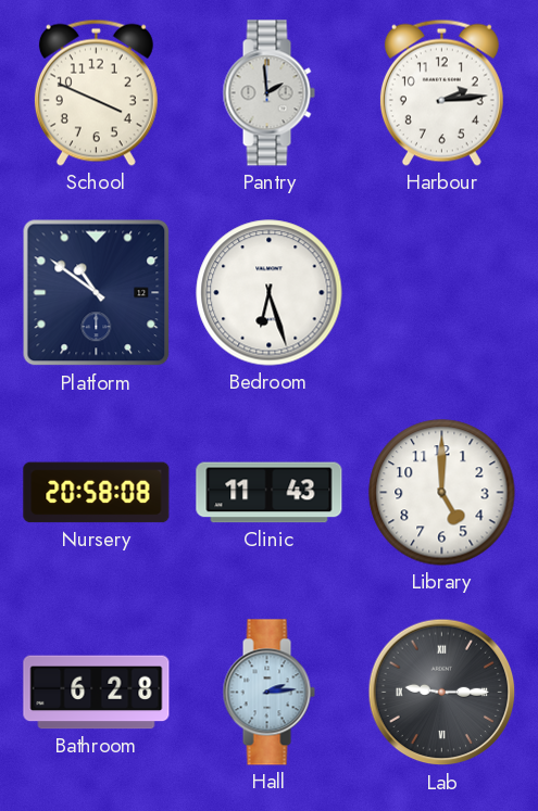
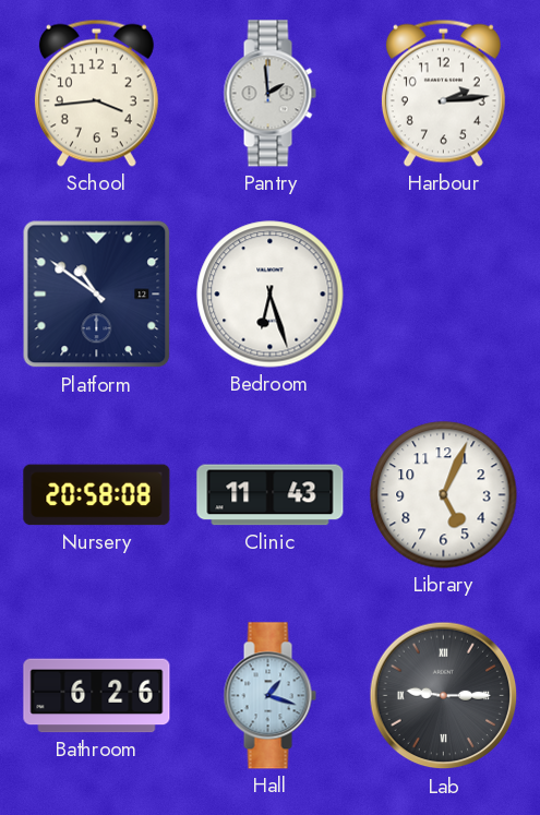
School: 3:49 -> 3:44 (96, 93)
Library: 5:00 -> 5:04 (444, 495)
Bathroom: 6:28 -> 6:26 (97, 696)
Hall: 2:14 -> 1:18 (269, 696)
